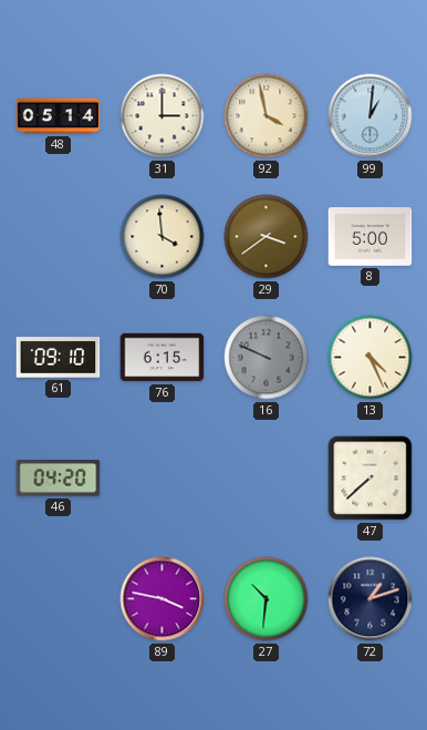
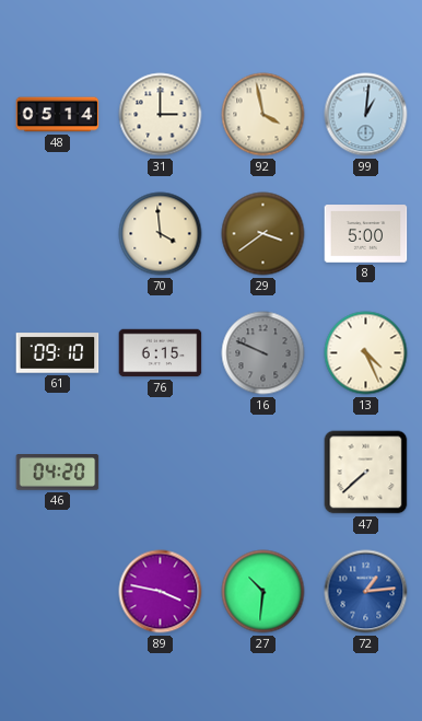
72: 1:12 -> 1:14 (366, 592)
72 dial: navy -> blue (366, 592)
